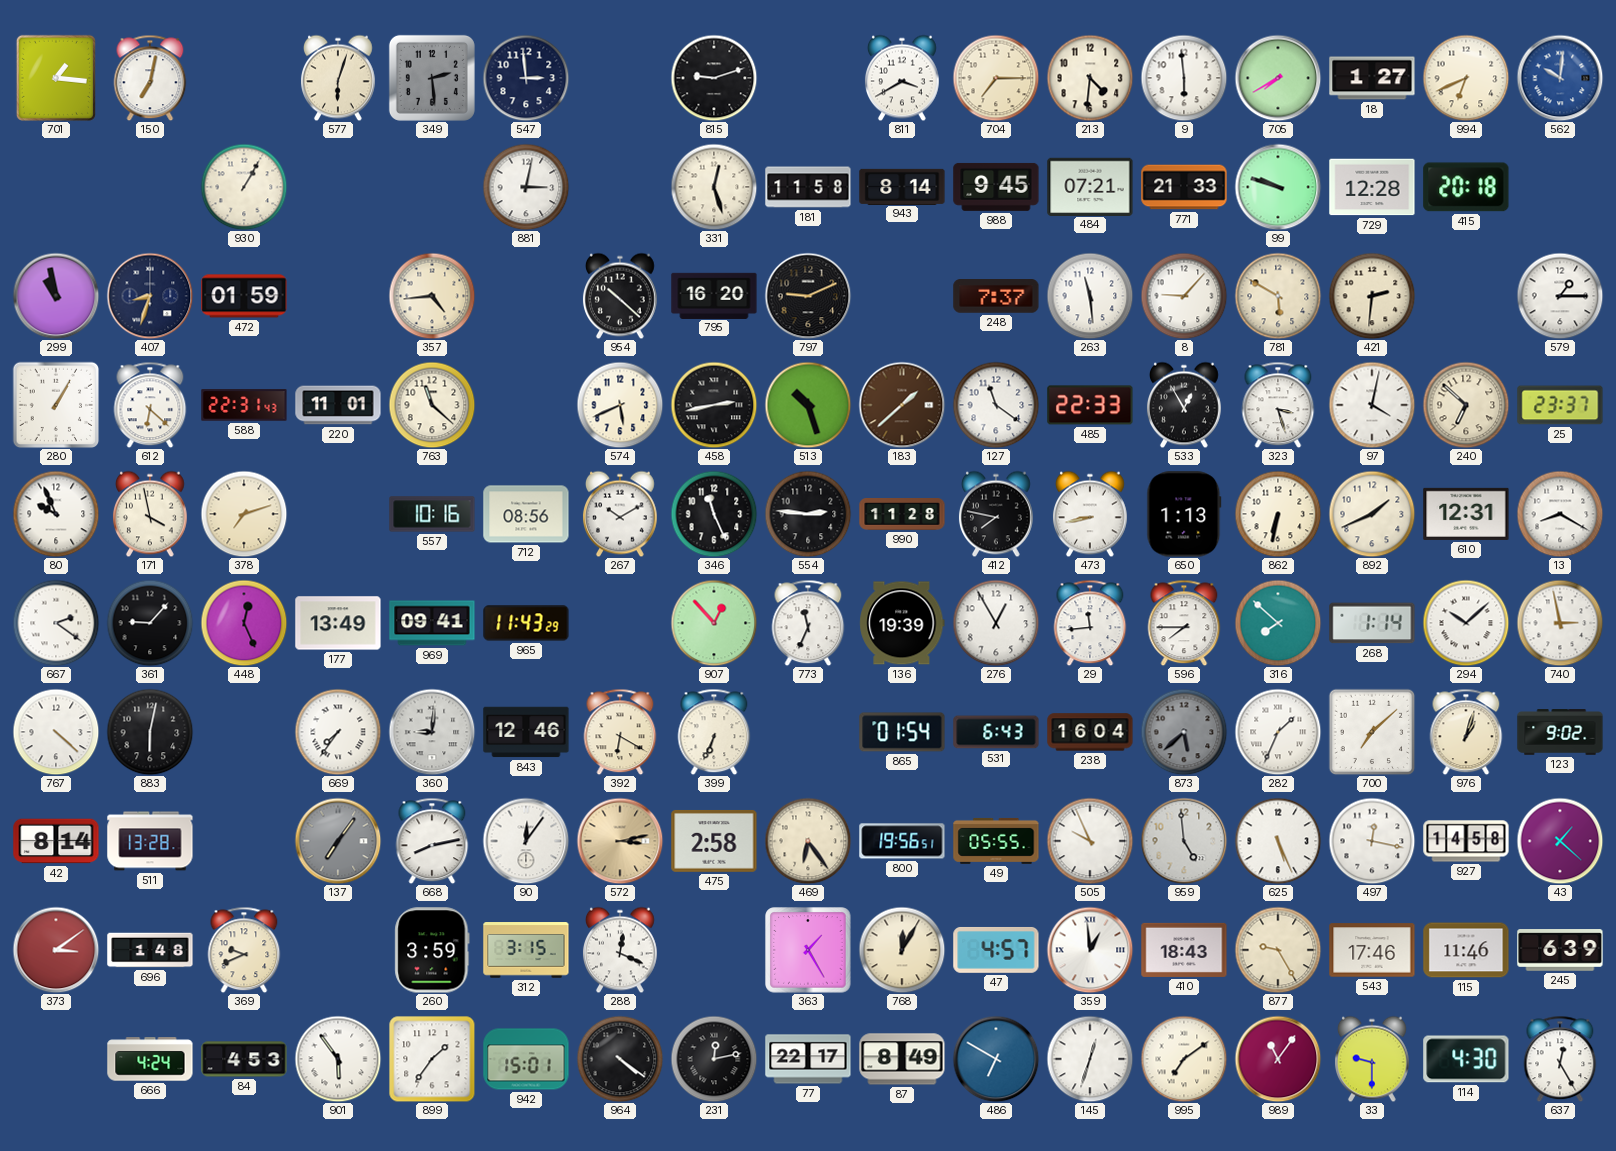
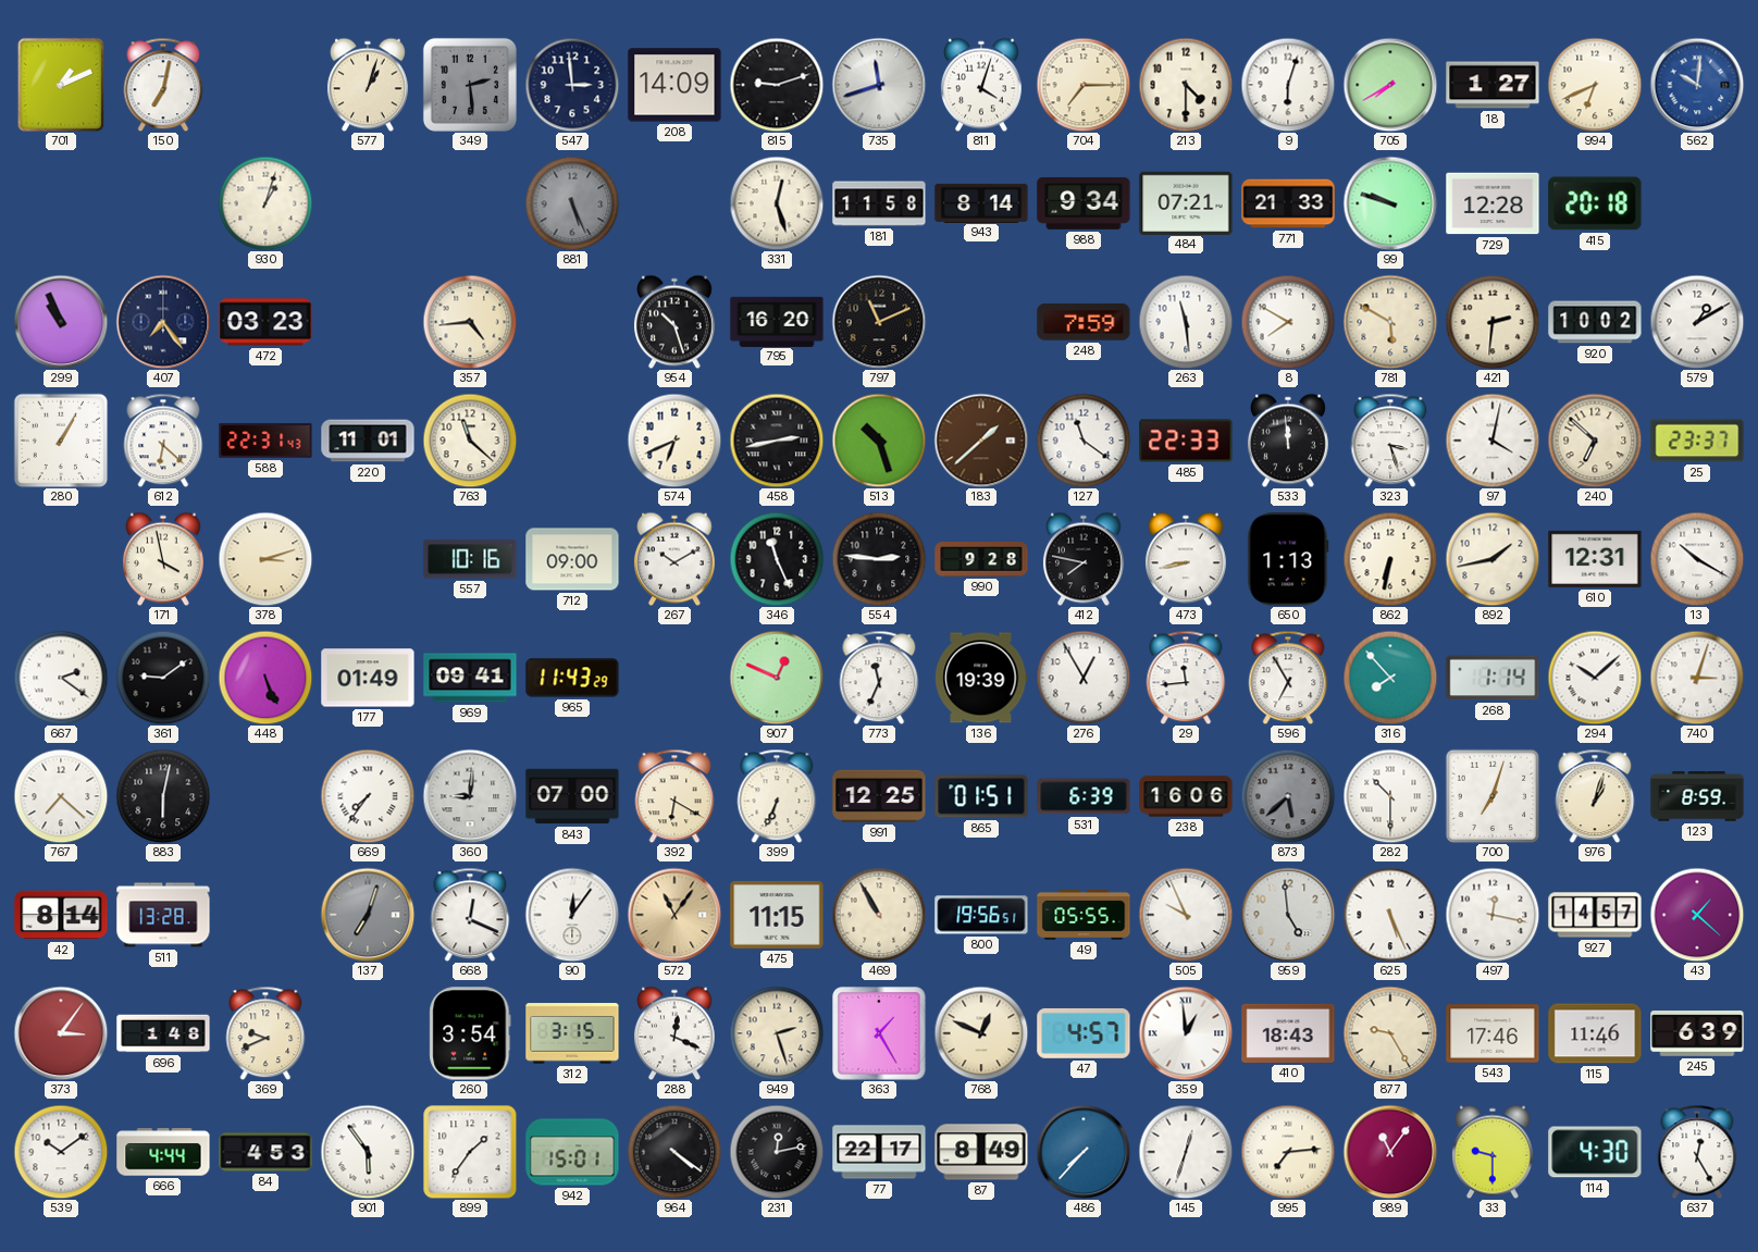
701: 1:16 -> 1:11 (61, 85)
577: 6:03 -> 1:03 (368, 85)
208: none -> 14:09 (674, 85)
735: none -> 11:42 (879, 85)
811: 3:40 -> 4:03 (981, 85)
213: 4:31 -> 4:30 (1186, 85)
9: 5:59 -> 6:03 (1288, 85)
930: 1:05 -> 1:03 (265, 203)
881: 3:02 -> 5:26 (572, 203)
881 dial: white -> grey (572, 203)
988: 9:45 -> 9:34 (1084, 203)
299: 10:58 -> 10:56 (61, 322)
407: 8:33 -> 7:24 (163, 322)
472: 01:59 -> 03:23 (265, 322)
954: 10:22 -> 10:27 (674, 322)
797: 9:11 -> 11:11 (879, 322)
248: 7:37 -> 7:59 (1084, 322)
8: 9:07 -> 7:50 (1288, 322)
920: none -> 10:02 (1595, 322)
579: 1:15 -> 1:10 (1697, 322)
574: 5:41 -> 6:41 (674, 441)
533: 12:55 -> 11:59 (1288, 441)
80: 9:56 -> none (56, 514)
378: 7:12 -> 3:12 (265, 559)
712: 08:56 -> 09:00 (572, 559)
990: 11:28 -> 9:28 (981, 560)
892: 1:41 -> 1:43 (1493, 559)
13: 8:20 -> 10:20 (1697, 559)
361: 9:07 -> 9:09 (163, 678)
448: 12:26 -> 5:26 (265, 678)
177: 13:49 -> 01:49 (368, 678)
907: 12:53 -> 12:49 (777, 678)
596: 7:45 -> 6:55 (1288, 678)
316: 7:52 -> 7:53 (1390, 678)
740: 2:58 -> 3:03 (1697, 678)
767: 4:22 -> 7:22 (61, 796)
843: 12:46 -> 07:00 (572, 796)
991: none -> 12:25 (879, 796)
865: 01:54 -> 01:51 (981, 796)
531: 6:43 -> 6:39 (1084, 796)
238: 16:04 -> 16:06 (1186, 796)
282: 1:34 -> 10:30 (1390, 796)
700: 7:08 -> 7:03 (1493, 796)
123: 9:02 -> 8:59 (1697, 796)
137: 7:06 -> 7:03 (368, 915)
668: 8:13 -> 12:19 (470, 915)
572: 3:13 -> 11:06 (674, 915)
475: 2:58 -> 11:15 (777, 915)
469: 6:24 -> 10:55 (879, 915)
927: 14:58 -> 14:57 (1595, 915)
373: 3:09 -> 3:06 (61, 1033)
260: 3:59 -> 3:54 (470, 1033)
949: none -> 2:27 (777, 1033)
768: 12:05 -> 12:49 (981, 1033)
539: none -> 10:09 (61, 1152)
666: 4:24 -> 4:44 (163, 1152)
486: 6:50 -> 7:37 (1084, 1152)
995: 7:09 -> 7:14 (1288, 1152)
